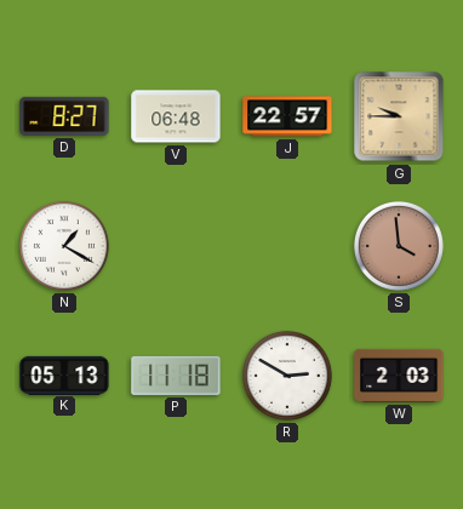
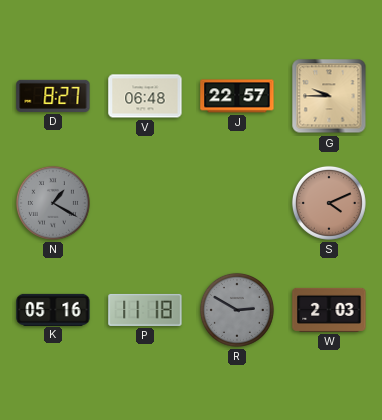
N dial: white -> grey (53, 203)
S: 3:59 -> 4:11 (329, 203)
K: 05:13 -> 05:16 (53, 309)
R dial: white -> grey (237, 310)
